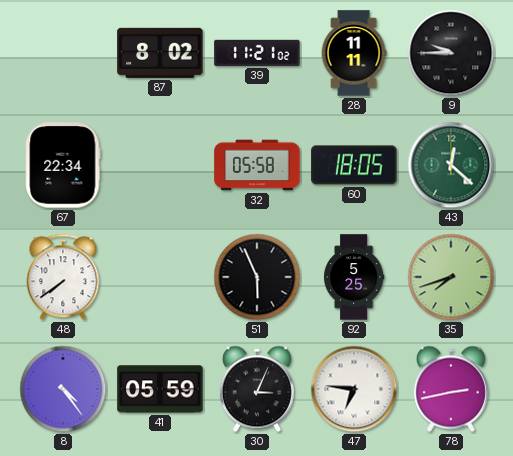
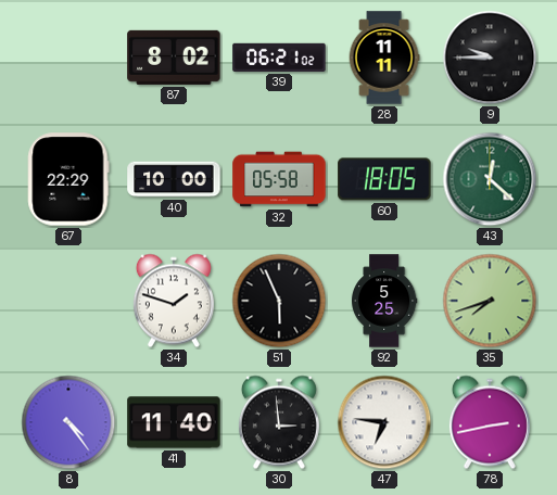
39: 11:21 -> 06:21 (279, 58)
67: 22:34 -> 22:29 (68, 179)
40: none -> 10:00 (174, 179)
48: 7:39 -> none (63, 277)
34: none -> 1:48 (174, 301)
41: 05:59 -> 11:40 (174, 422)
30: 3:04 -> 2:59 (279, 422)
